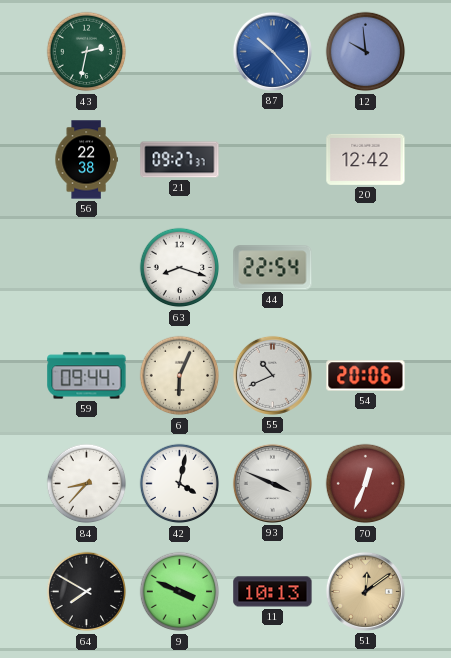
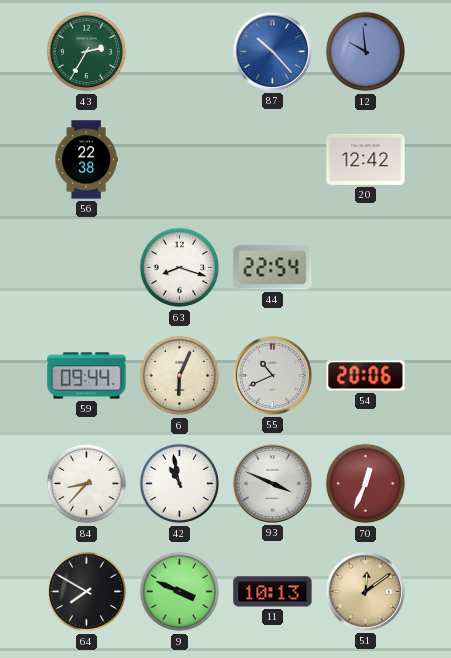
43: 2:32 -> 2:35 (87, 52)
21: 09:27 -> none (180, 160)
42: 4:02 -> 10:58 (180, 484)
